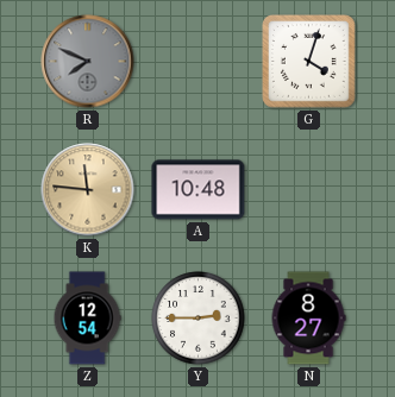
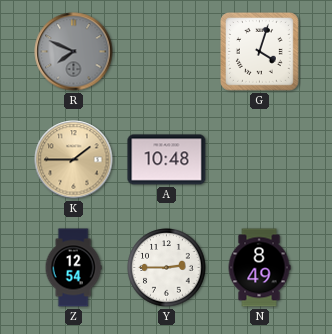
K: 11:46 -> 1:45 (74, 160)
N: 8:27 -> 8:49 (259, 268)
